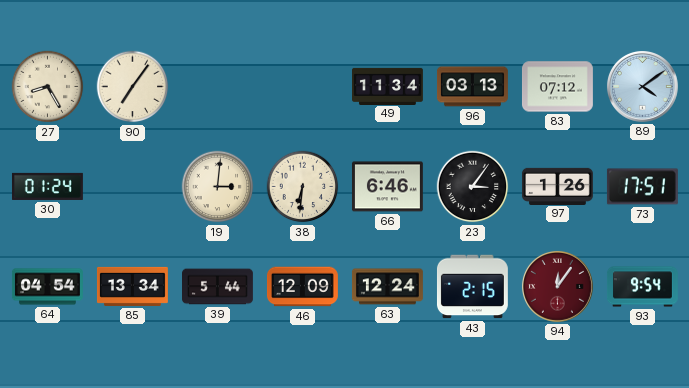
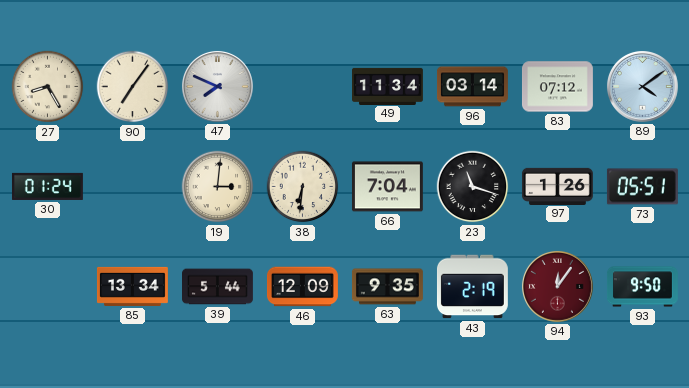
47: none -> 7:49 (217, 86)
96: 03:13 -> 03:14 (472, 87)
66: 6:46 -> 7:04 (387, 187)
23: 3:06 -> 11:18 (473, 187)
73: 17:51 -> 05:51 (642, 187)
64: 04:54 -> none (48, 287)
63: 12:24 -> 9:35 (387, 287)
43: 2:15 -> 2:19 (472, 287)
93: 9:54 -> 9:50 (642, 287)
